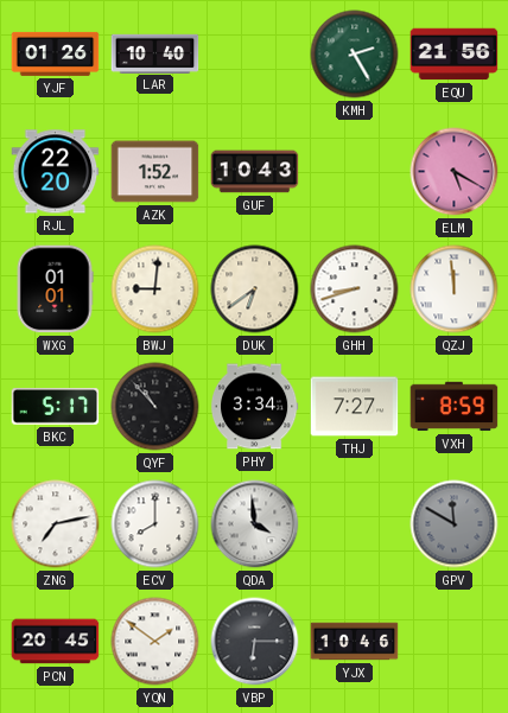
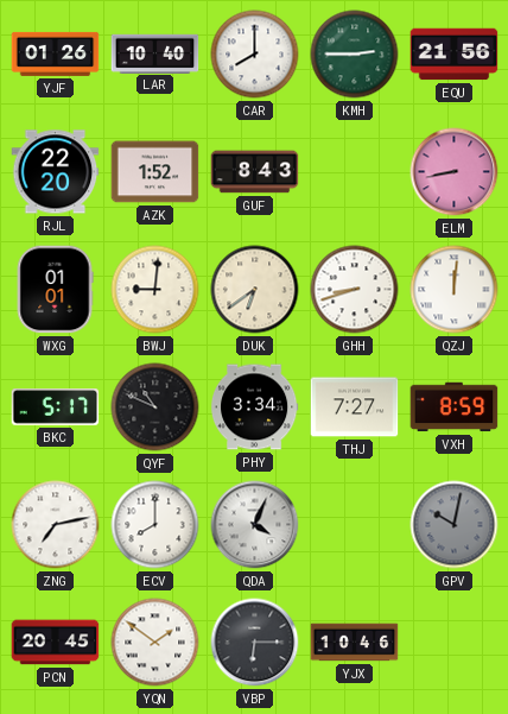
CAR: none -> 8:00 (255, 55)
KMH: 2:25 -> 2:45 (355, 55)
GUF: 10:43 -> 8:43 (255, 172)
ELM: 5:20 -> 8:43 (455, 172)
QZJ: 11:59 -> 12:01 (455, 290)
QYF: 10:53 -> 10:49 (155, 407)
QDA: 3:59 -> 4:04 (255, 525)
GPV: 11:50 -> 10:02 (455, 525)
